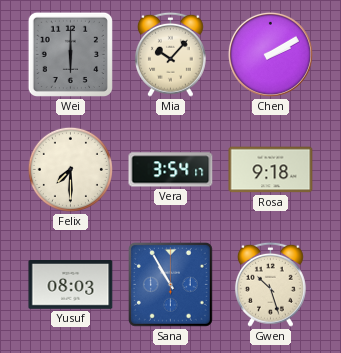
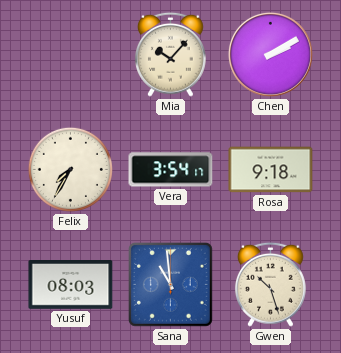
Wei: 6:00 -> none (70, 54)
Felix: 7:30 -> 7:35 (70, 169)
Sana: 10:55 -> 10:59 (170, 284)
